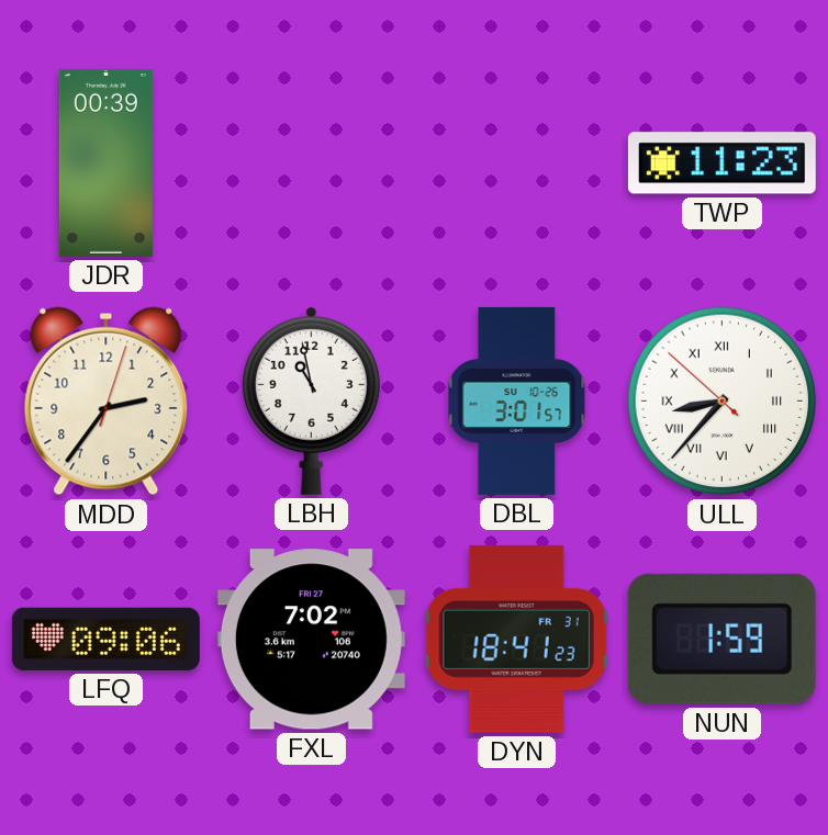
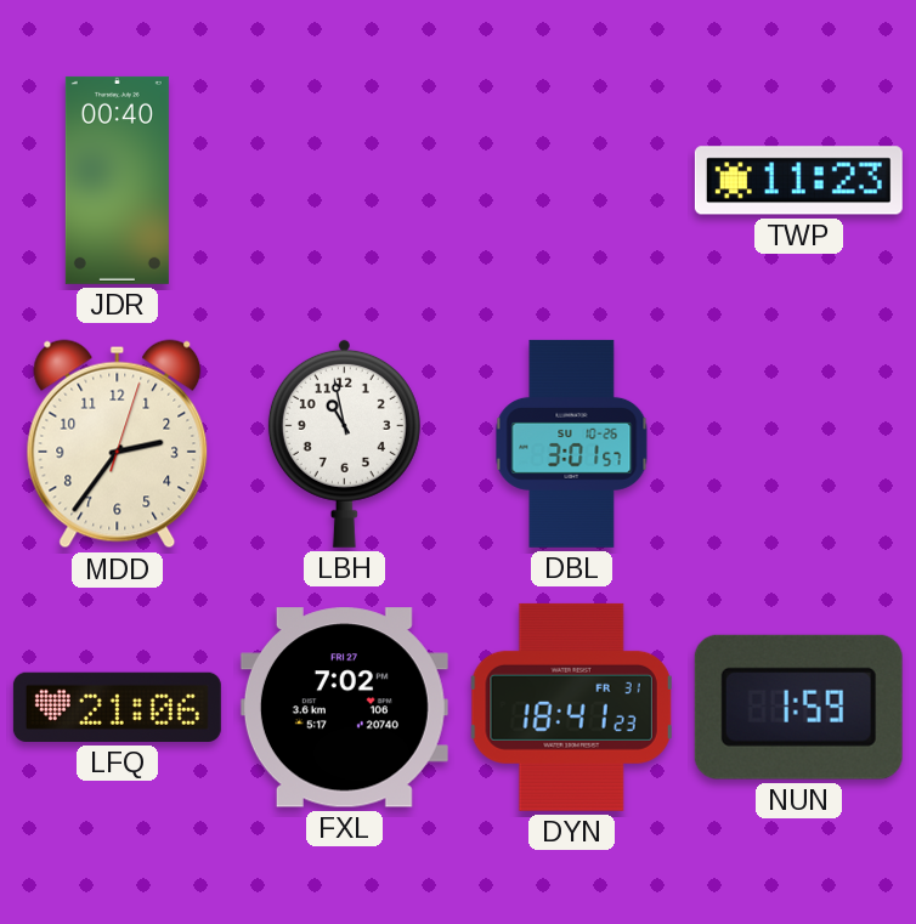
JDR: 00:39 -> 00:40 (117, 180)
ULL: 8:36 -> none (723, 402)
LFQ: 09:06 -> 21:06 (117, 707)
